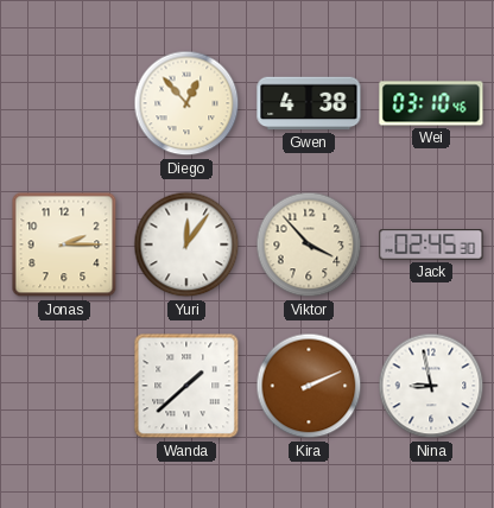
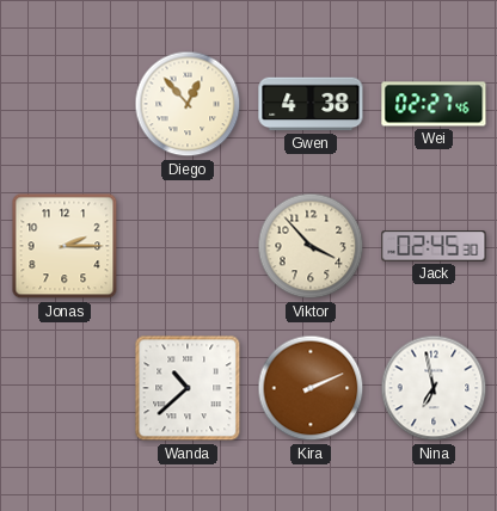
Wei: 03:10 -> 02:27 (434, 104)
Yuri: 12:06 -> none (186, 245)
Wanda: 1:38 -> 10:38 (188, 388)
Nina: 8:58 -> 6:58 (434, 388)
